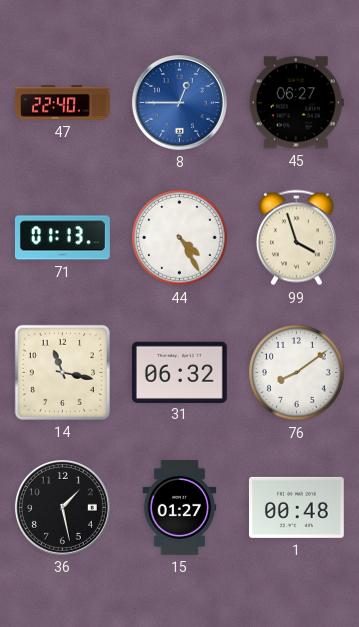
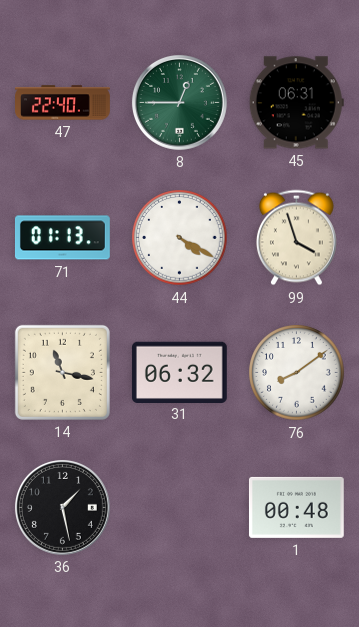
8 dial: blue -> green (179, 102)
45: 06:27 -> 06:31 (296, 103)
44: 4:25 -> 4:20 (180, 238)
15: 01:27 -> none (180, 508)
